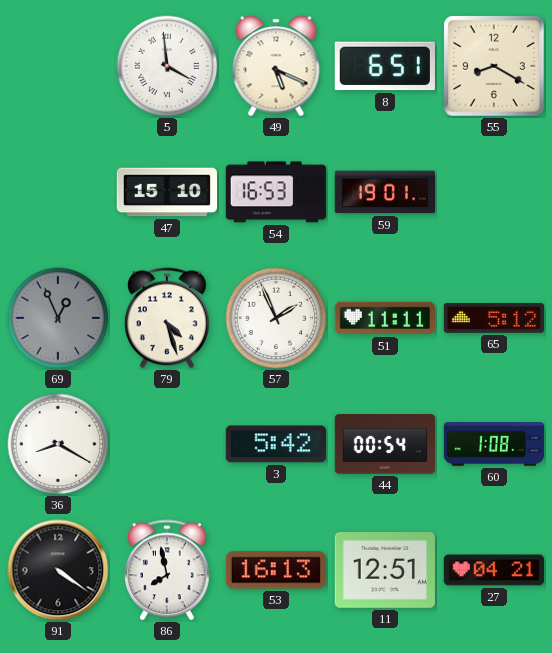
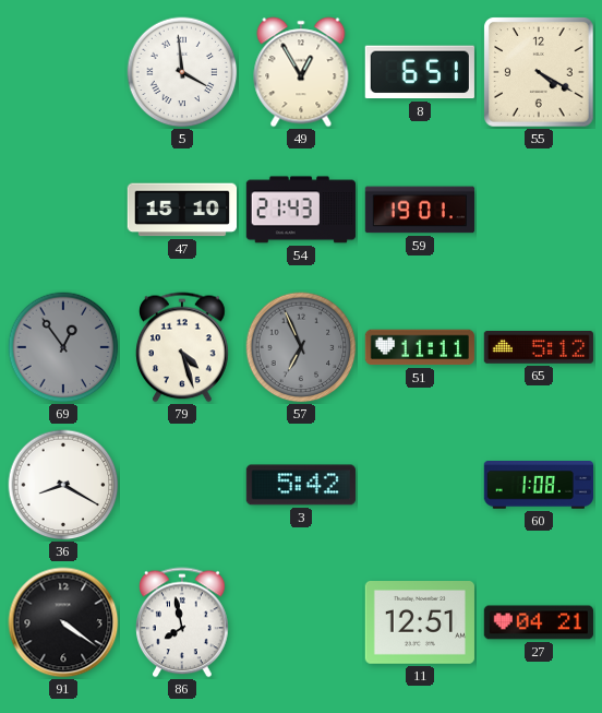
49: 5:19 -> 12:55 (301, 72)
55: 8:20 -> 4:20 (539, 72)
54: 16:53 -> 21:43 (301, 210)
69: 12:56 -> 12:54 (63, 347)
57: 1:56 -> 6:56 (301, 347)
57 dial: white -> grey (301, 347)
44: 00:54 -> none (384, 444)
53: 16:13 -> none (275, 570)
